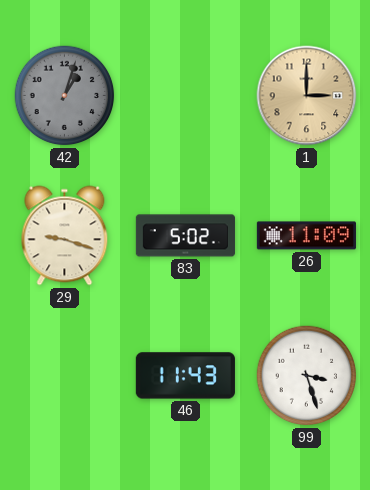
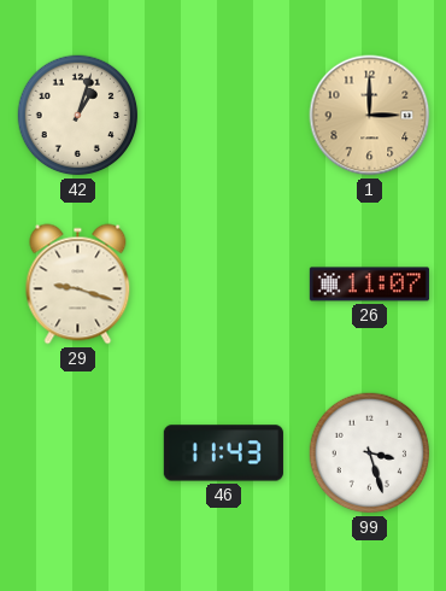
42 dial: grey -> cream (78, 116)
83: 5:02 -> none (185, 236)
26: 11:09 -> 11:07 (369, 285)
